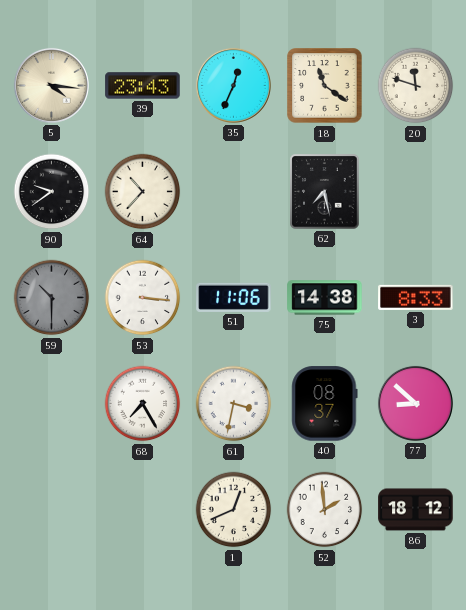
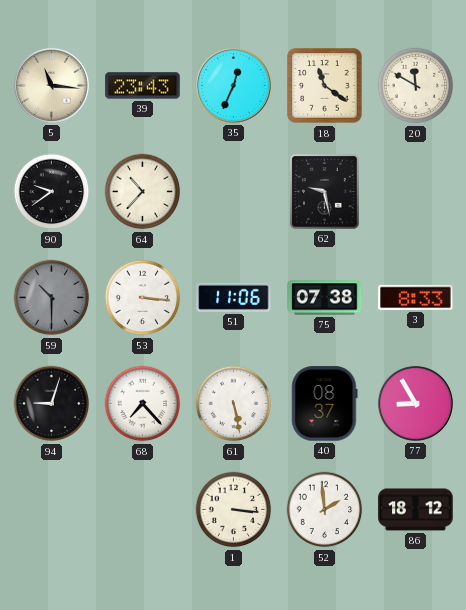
5: 4:16 -> 11:16 (51, 85)
20: 11:48 -> 11:50 (416, 86)
62: 7:28 -> 9:28 (325, 192)
75: 14:38 -> 07:38 (325, 298)
94: none -> 9:03 (52, 404)
68: 7:25 -> 7:23 (143, 404)
61: 3:32 -> 5:28 (234, 404)
77: 8:52 -> 8:55 (415, 403)
1: 12:41 -> 3:16 (234, 510)
